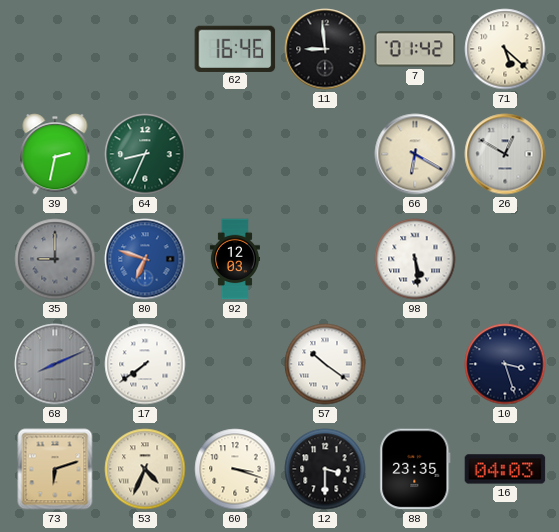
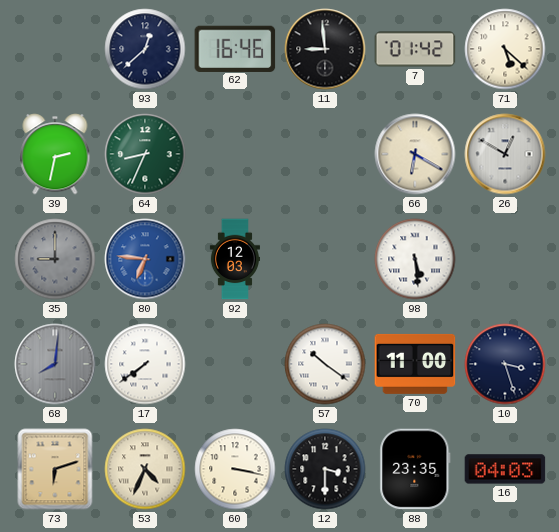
93: none -> 12:38 (145, 49)
80: 6:48 -> 6:46 (145, 259)
68: 8:11 -> 8:01 (55, 364)
70: none -> 11:00 (415, 364)
60: 3:18 -> 3:17 (235, 469)
